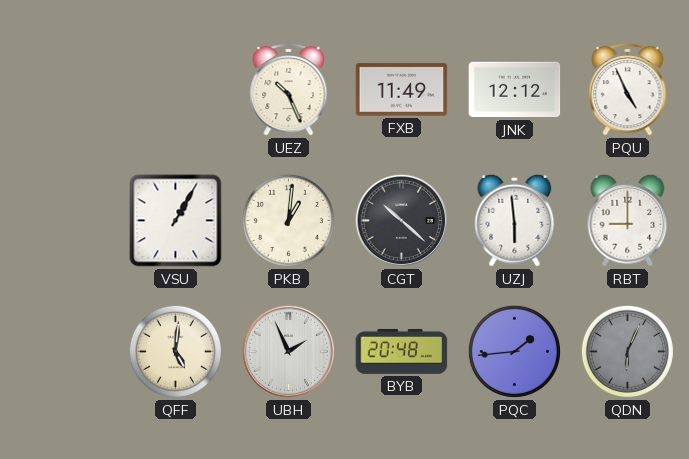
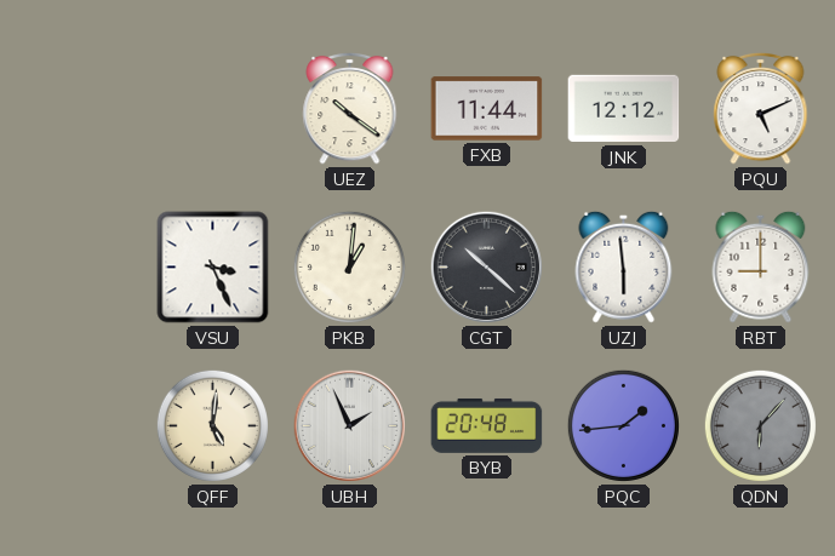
UEZ: 10:26 -> 10:21 (350, 108)
FXB: 11:49 -> 11:44 (487, 109)
PQU: 4:56 -> 5:11 (761, 108)
VSU: 1:05 -> 3:26 (213, 268)
QDN: 6:04 -> 6:07 (760, 425)
